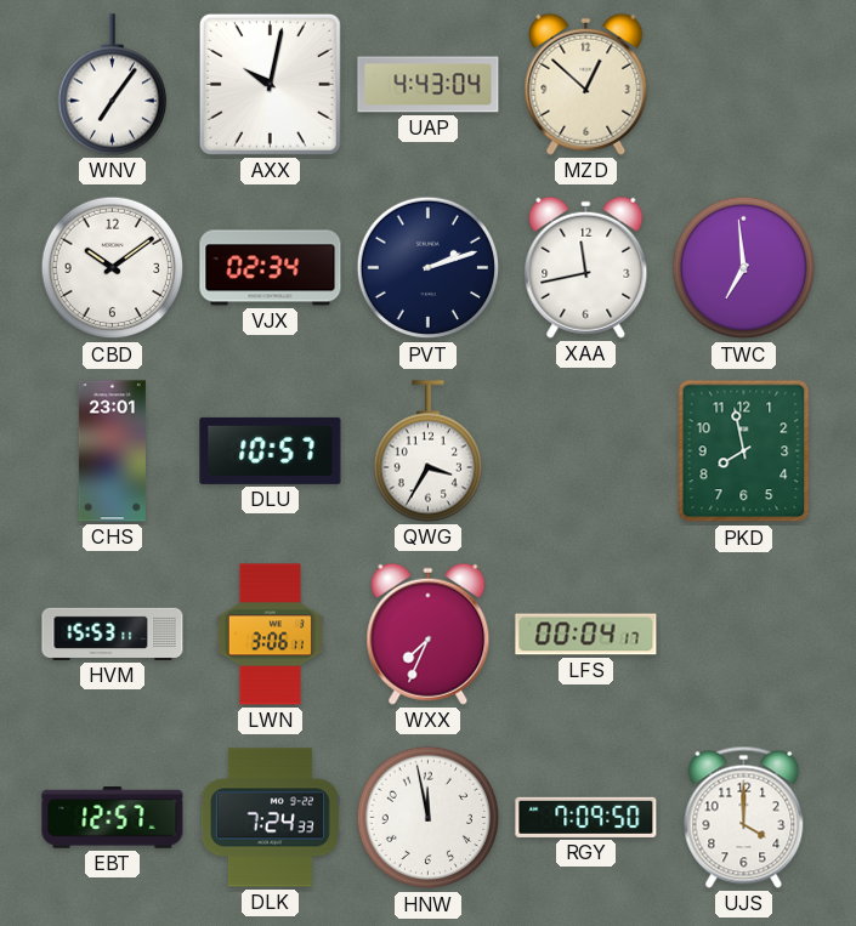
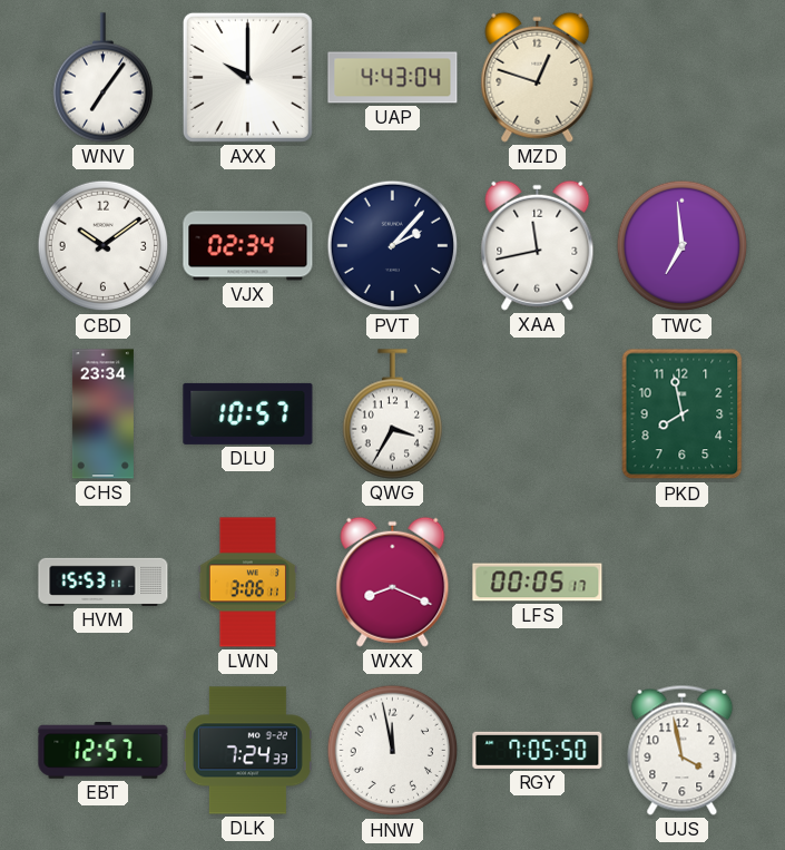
AXX: 10:02 -> 10:00 (247, 77)
MZD: 12:52 -> 12:48 (538, 77)
PVT: 2:12 -> 2:07 (393, 246)
CHS: 23:01 -> 23:34 (102, 414)
WXX: 7:34 -> 8:19 (393, 582)
LFS: 00:04 -> 00:05 (538, 583)
RGY: 7:09 -> 7:05 (538, 750)
UJS: 4:00 -> 3:58 (683, 750)
